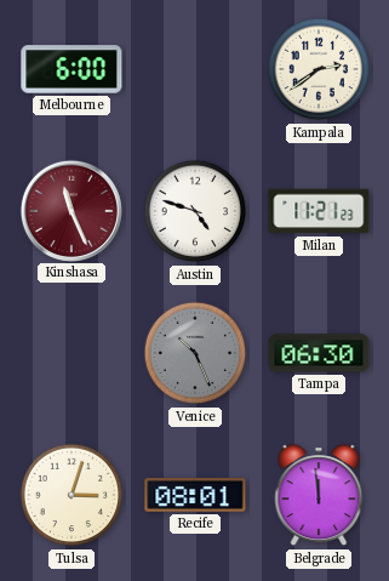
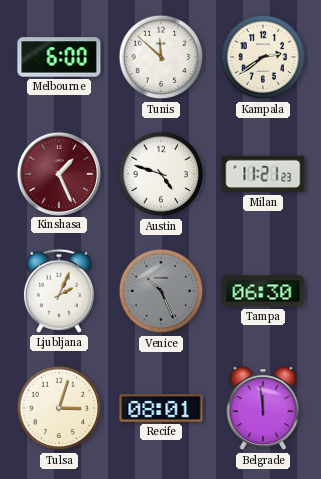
Tunis: none -> 11:52 (161, 57)
Kinshasa: 11:26 -> 1:26 (58, 173)
Ljubljana: none -> 2:04 (59, 291)
